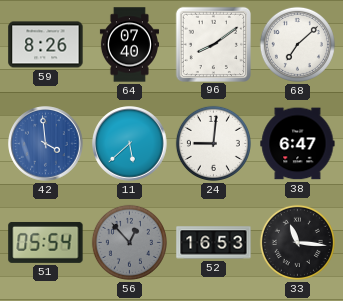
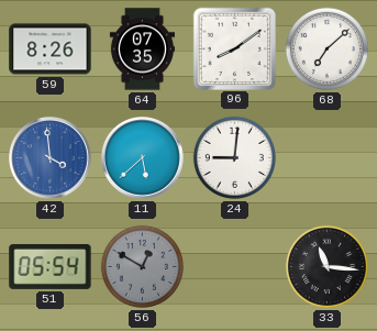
64: 07:40 -> 07:35 (142, 49)
38: 6:47 -> none (298, 144)
56: 12:53 -> 12:50 (142, 266)
52: 16:53 -> none (214, 243)
